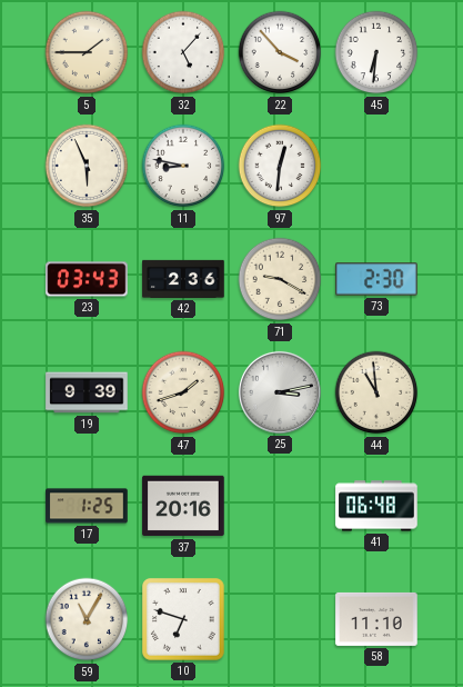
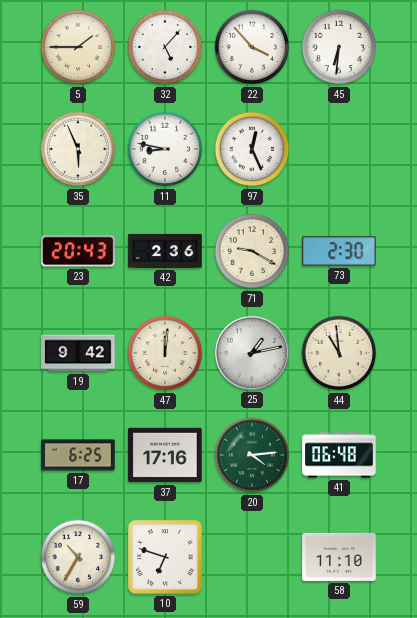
97: 12:31 -> 12:26 (252, 149)
23: 03:43 -> 20:43 (78, 251)
19: 9:39 -> 9:42 (78, 353)
47: 1:42 -> 12:01 (165, 353)
25: 3:13 -> 1:13 (252, 353)
17: 1:25 -> 6:25 (78, 455)
37: 20:16 -> 17:16 (165, 455)
20: none -> 4:14 (252, 455)
59: 11:05 -> 10:35 (78, 557)
